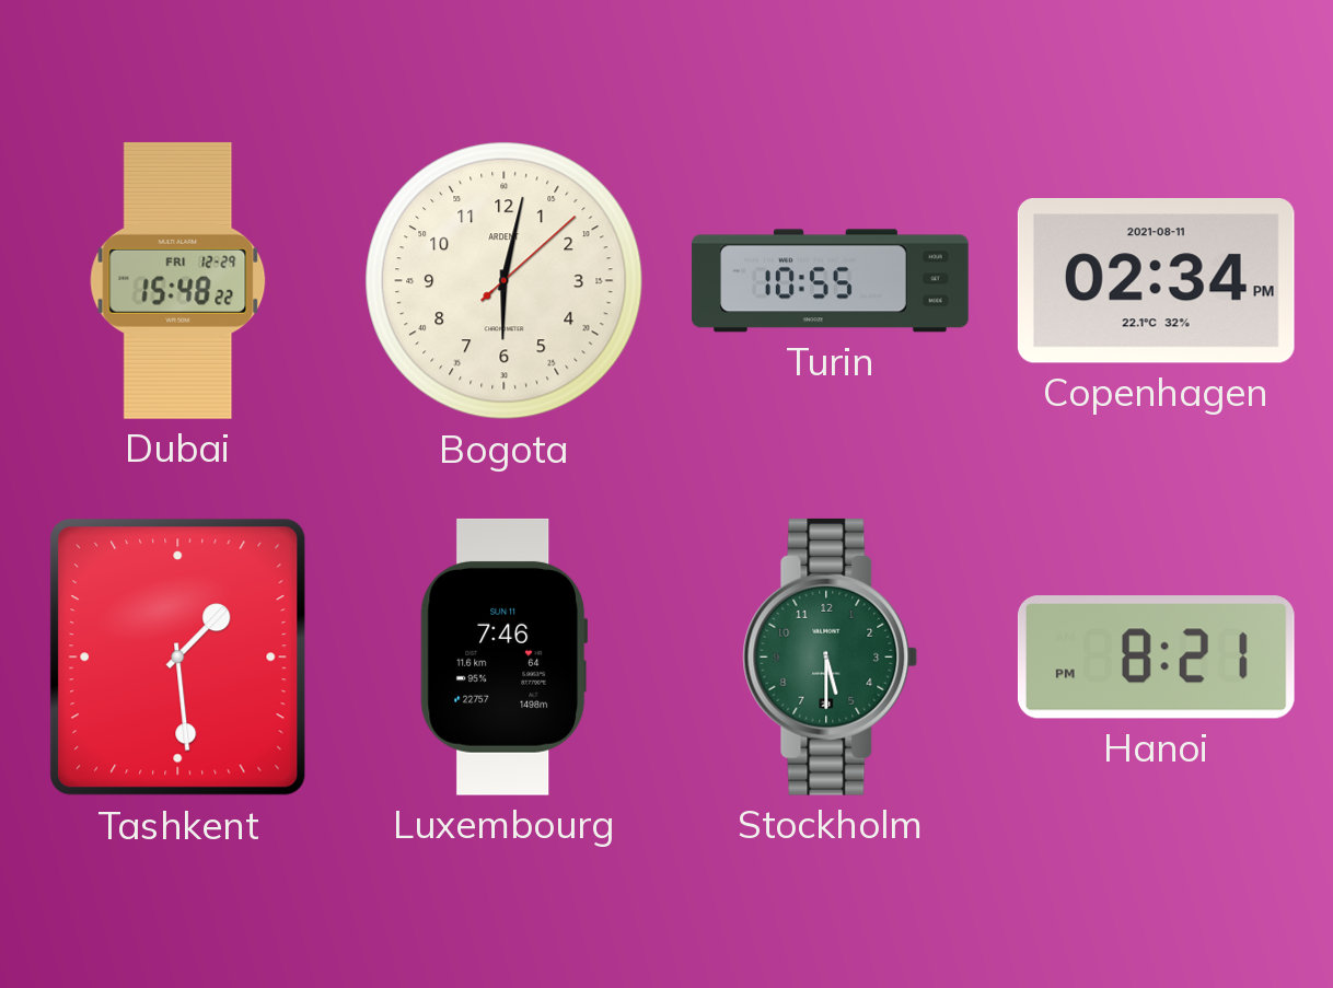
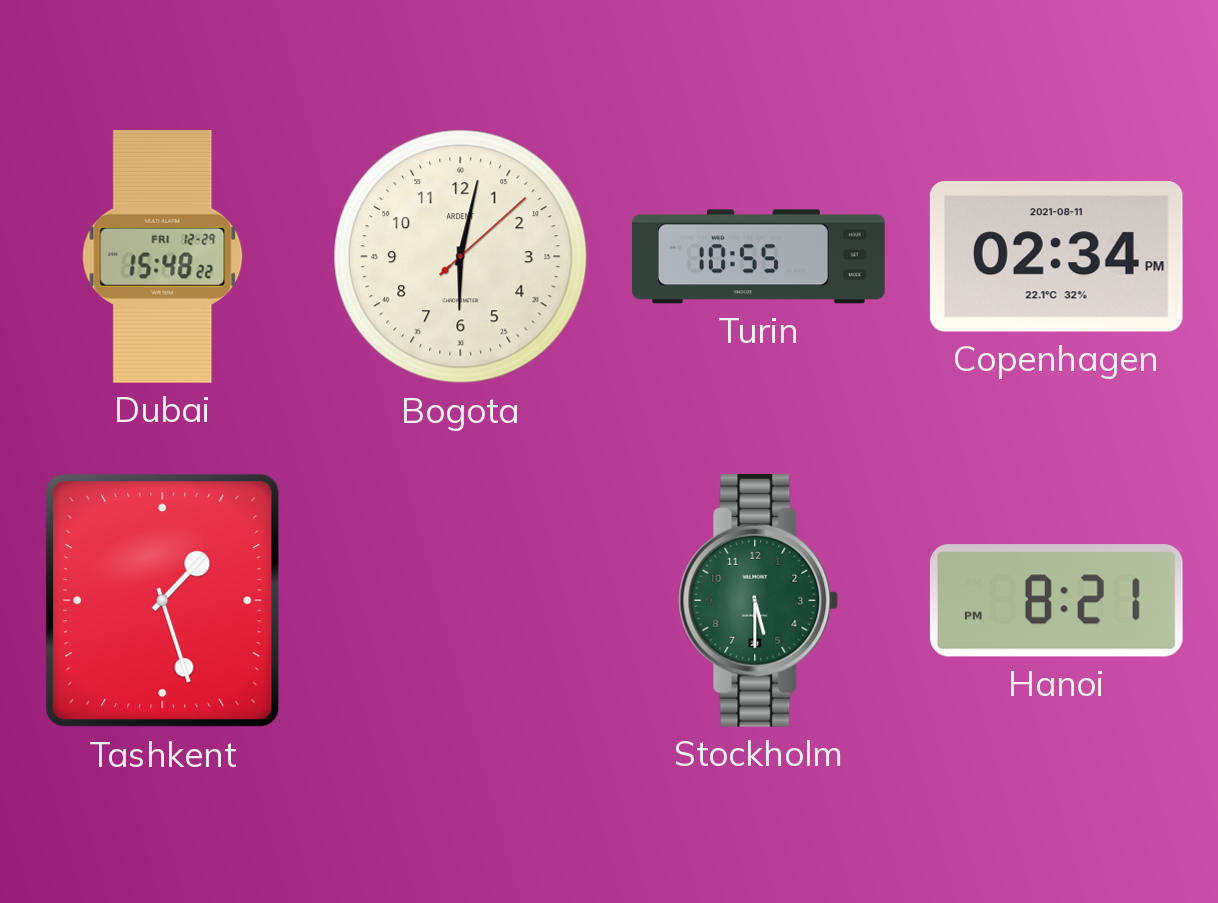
Tashkent: 1:29 -> 1:27 (163, 601)
Luxembourg: 7:46 -> none (505, 656)
